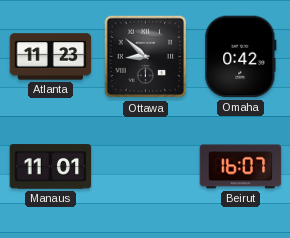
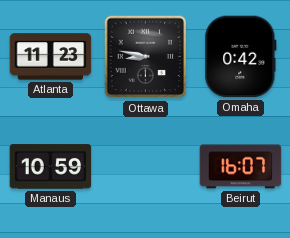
Ottawa: 8:52 -> 8:47 (146, 57)
Manaus: 11:01 -> 10:59 (51, 167)
